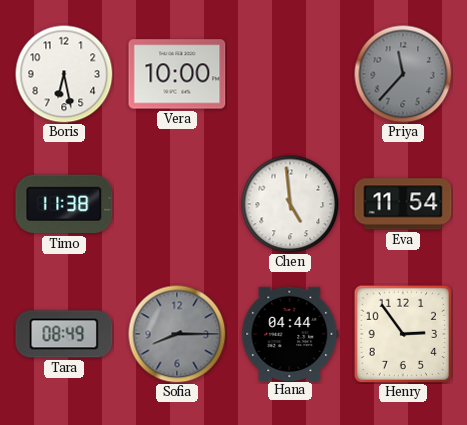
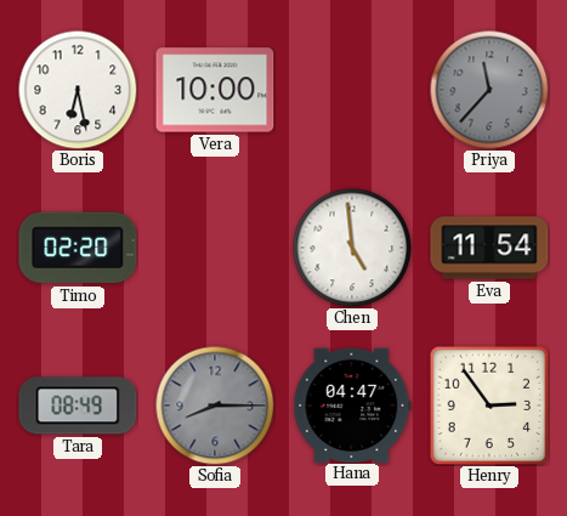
Timo: 11:38 -> 02:20 (78, 248)
Hana: 04:44 -> 04:47 (352, 404)
